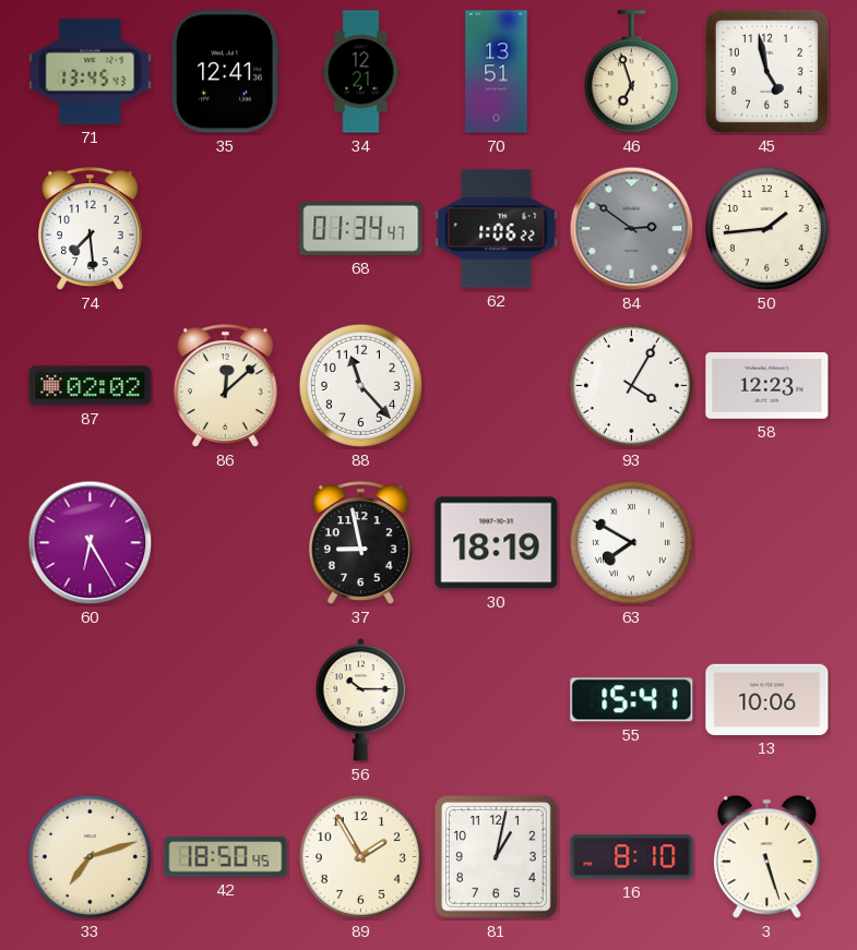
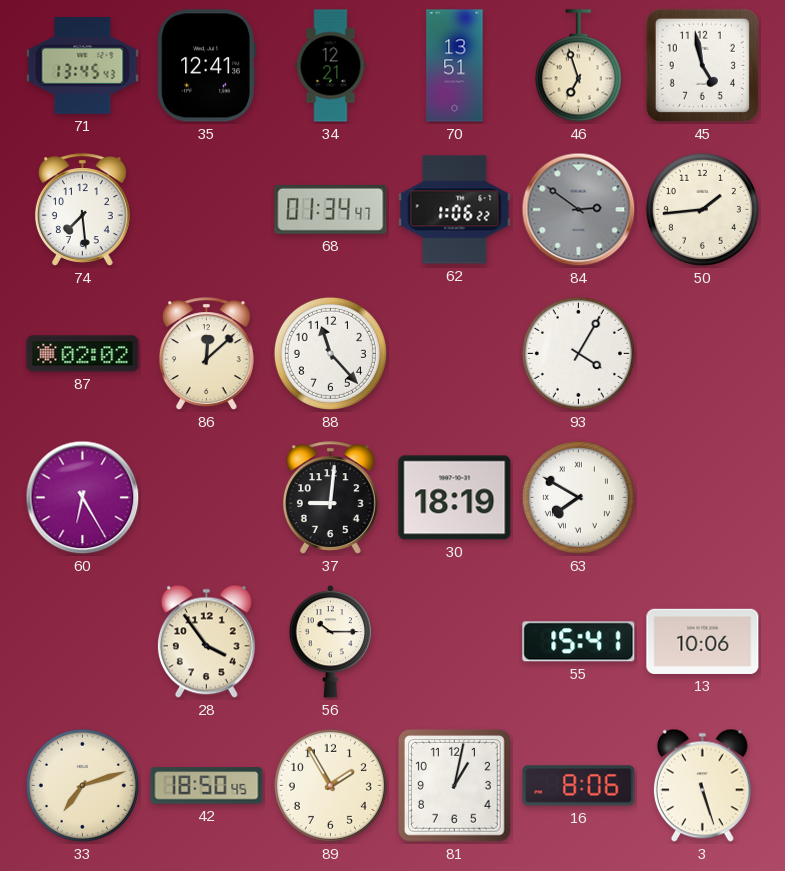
58: 12:23 -> none (767, 385)
37: 8:58 -> 9:01 (330, 498)
28: none -> 3:54 (206, 642)
16: 8:10 -> 8:06 (579, 786)
